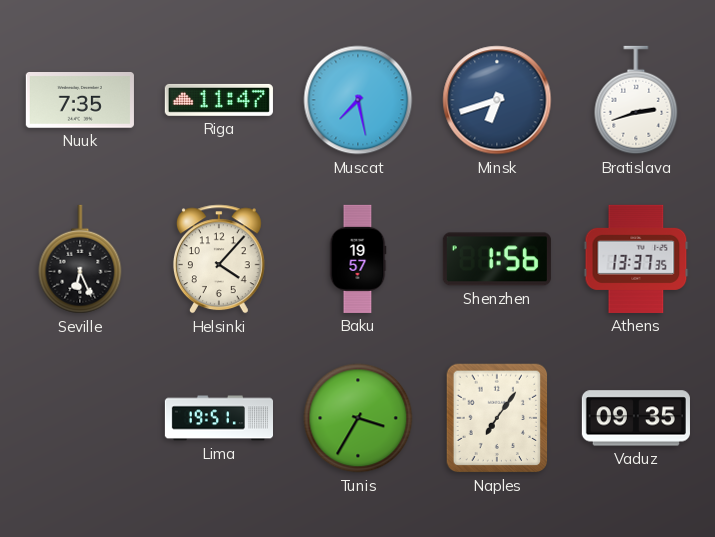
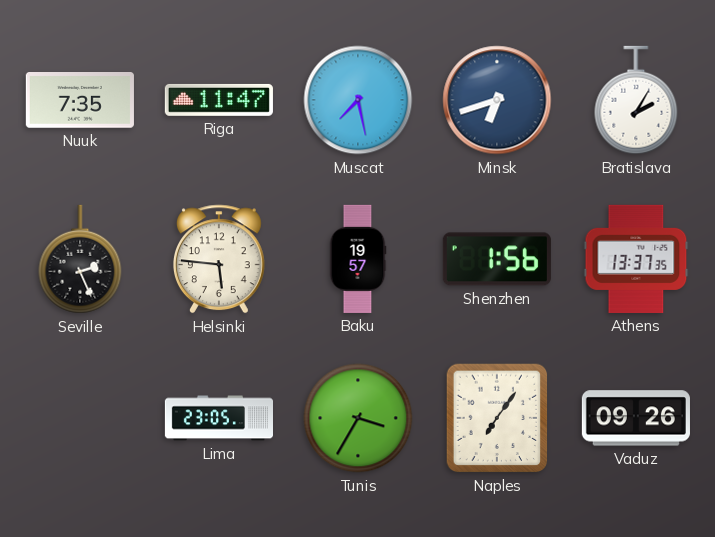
Bratislava: 2:42 -> 2:05 (636, 100)
Seville: 6:26 -> 2:26 (80, 259)
Helsinki: 4:07 -> 5:46 (219, 259)
Lima: 19:51 -> 23:05 (218, 418)
Vaduz: 09:35 -> 09:26 (636, 418)
